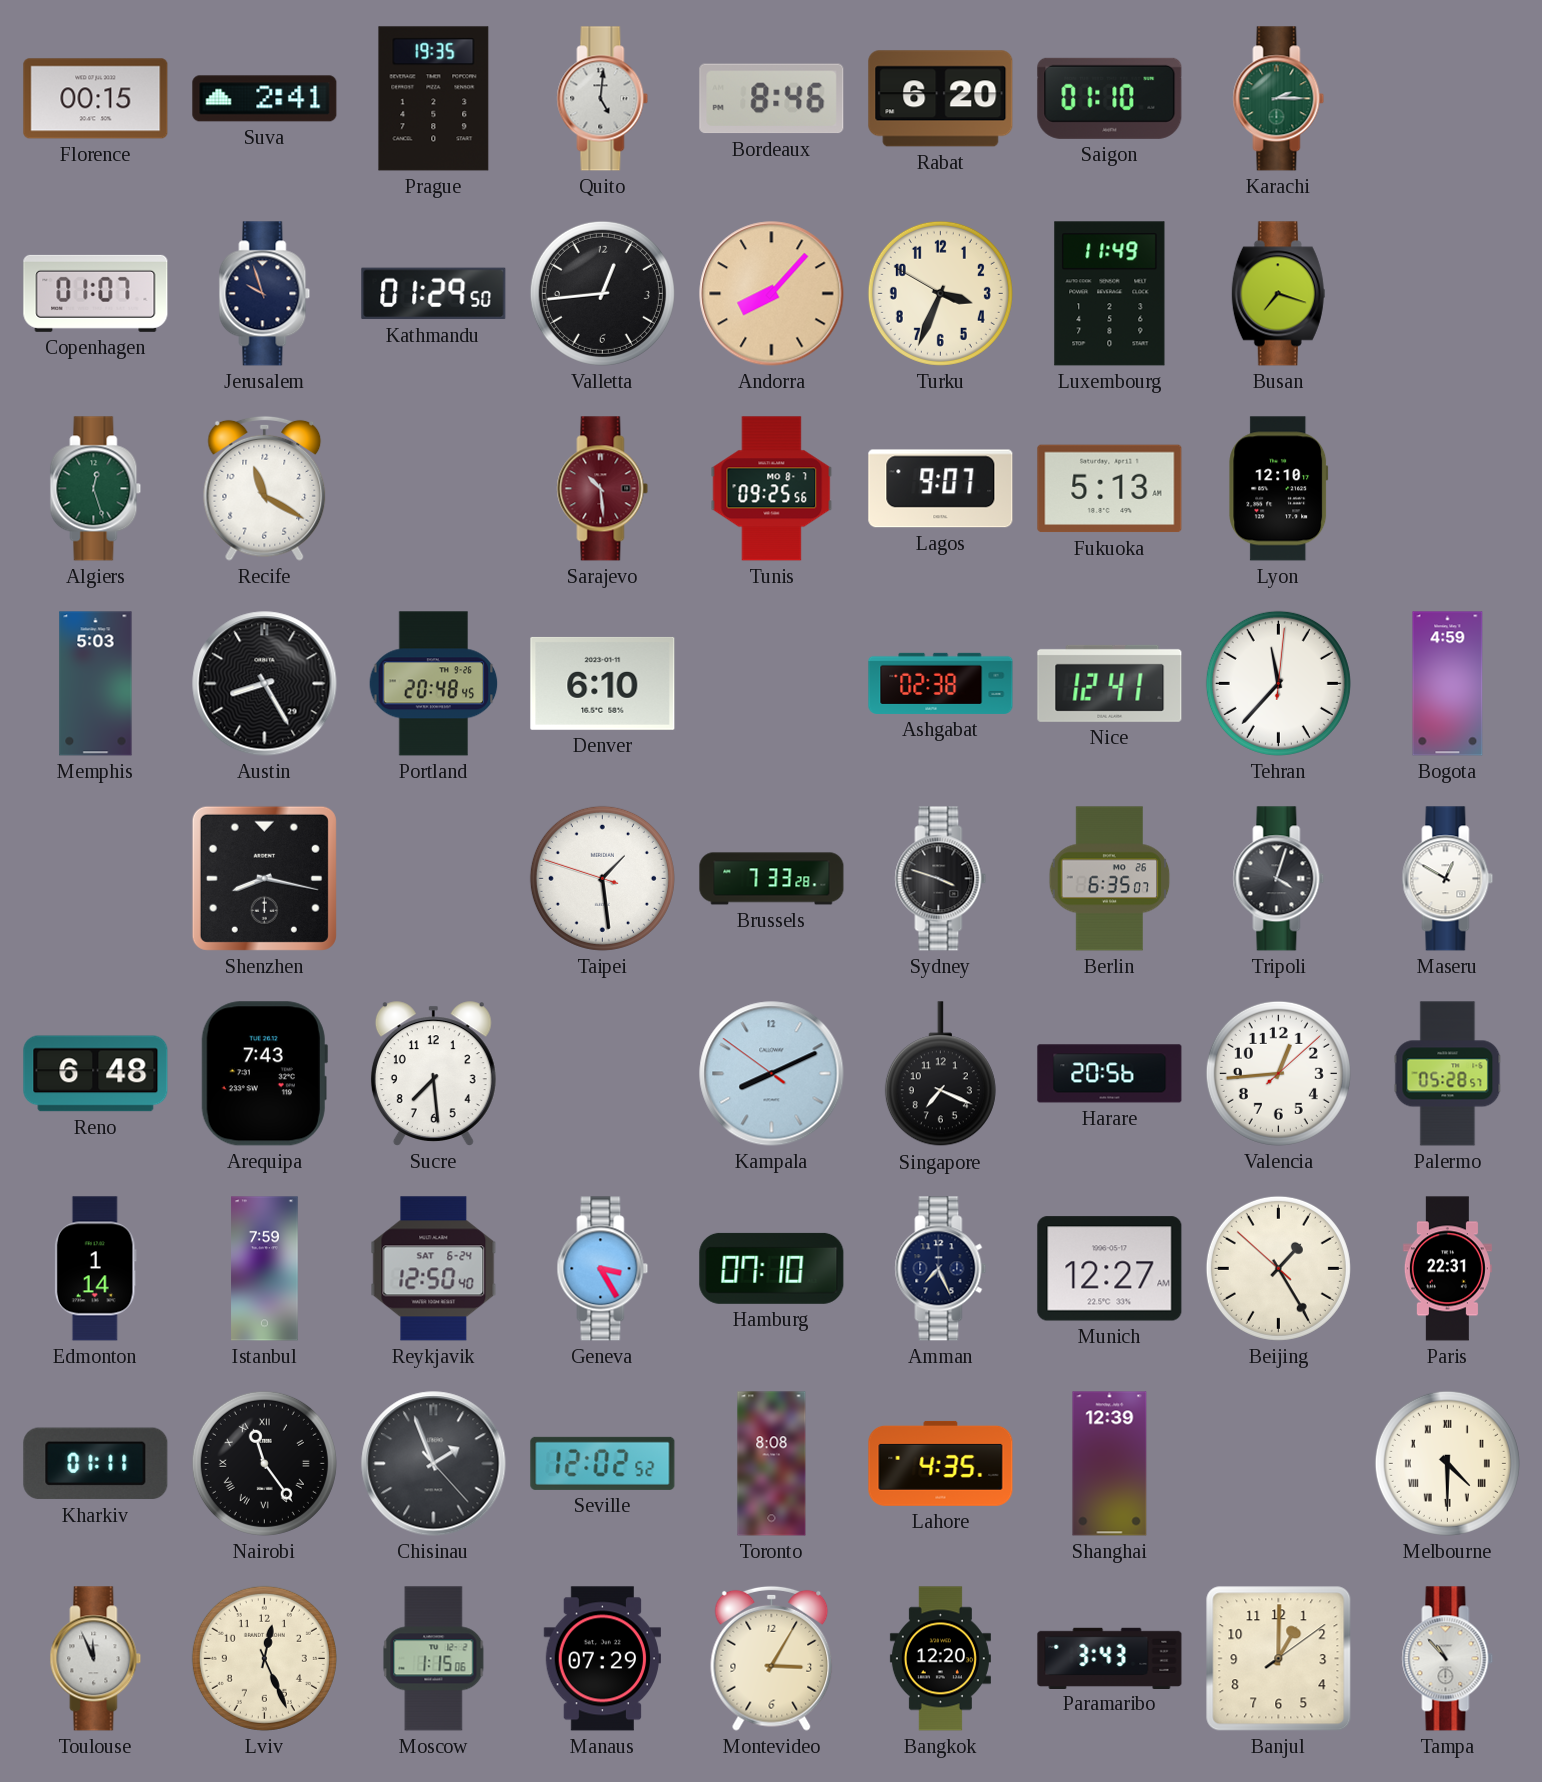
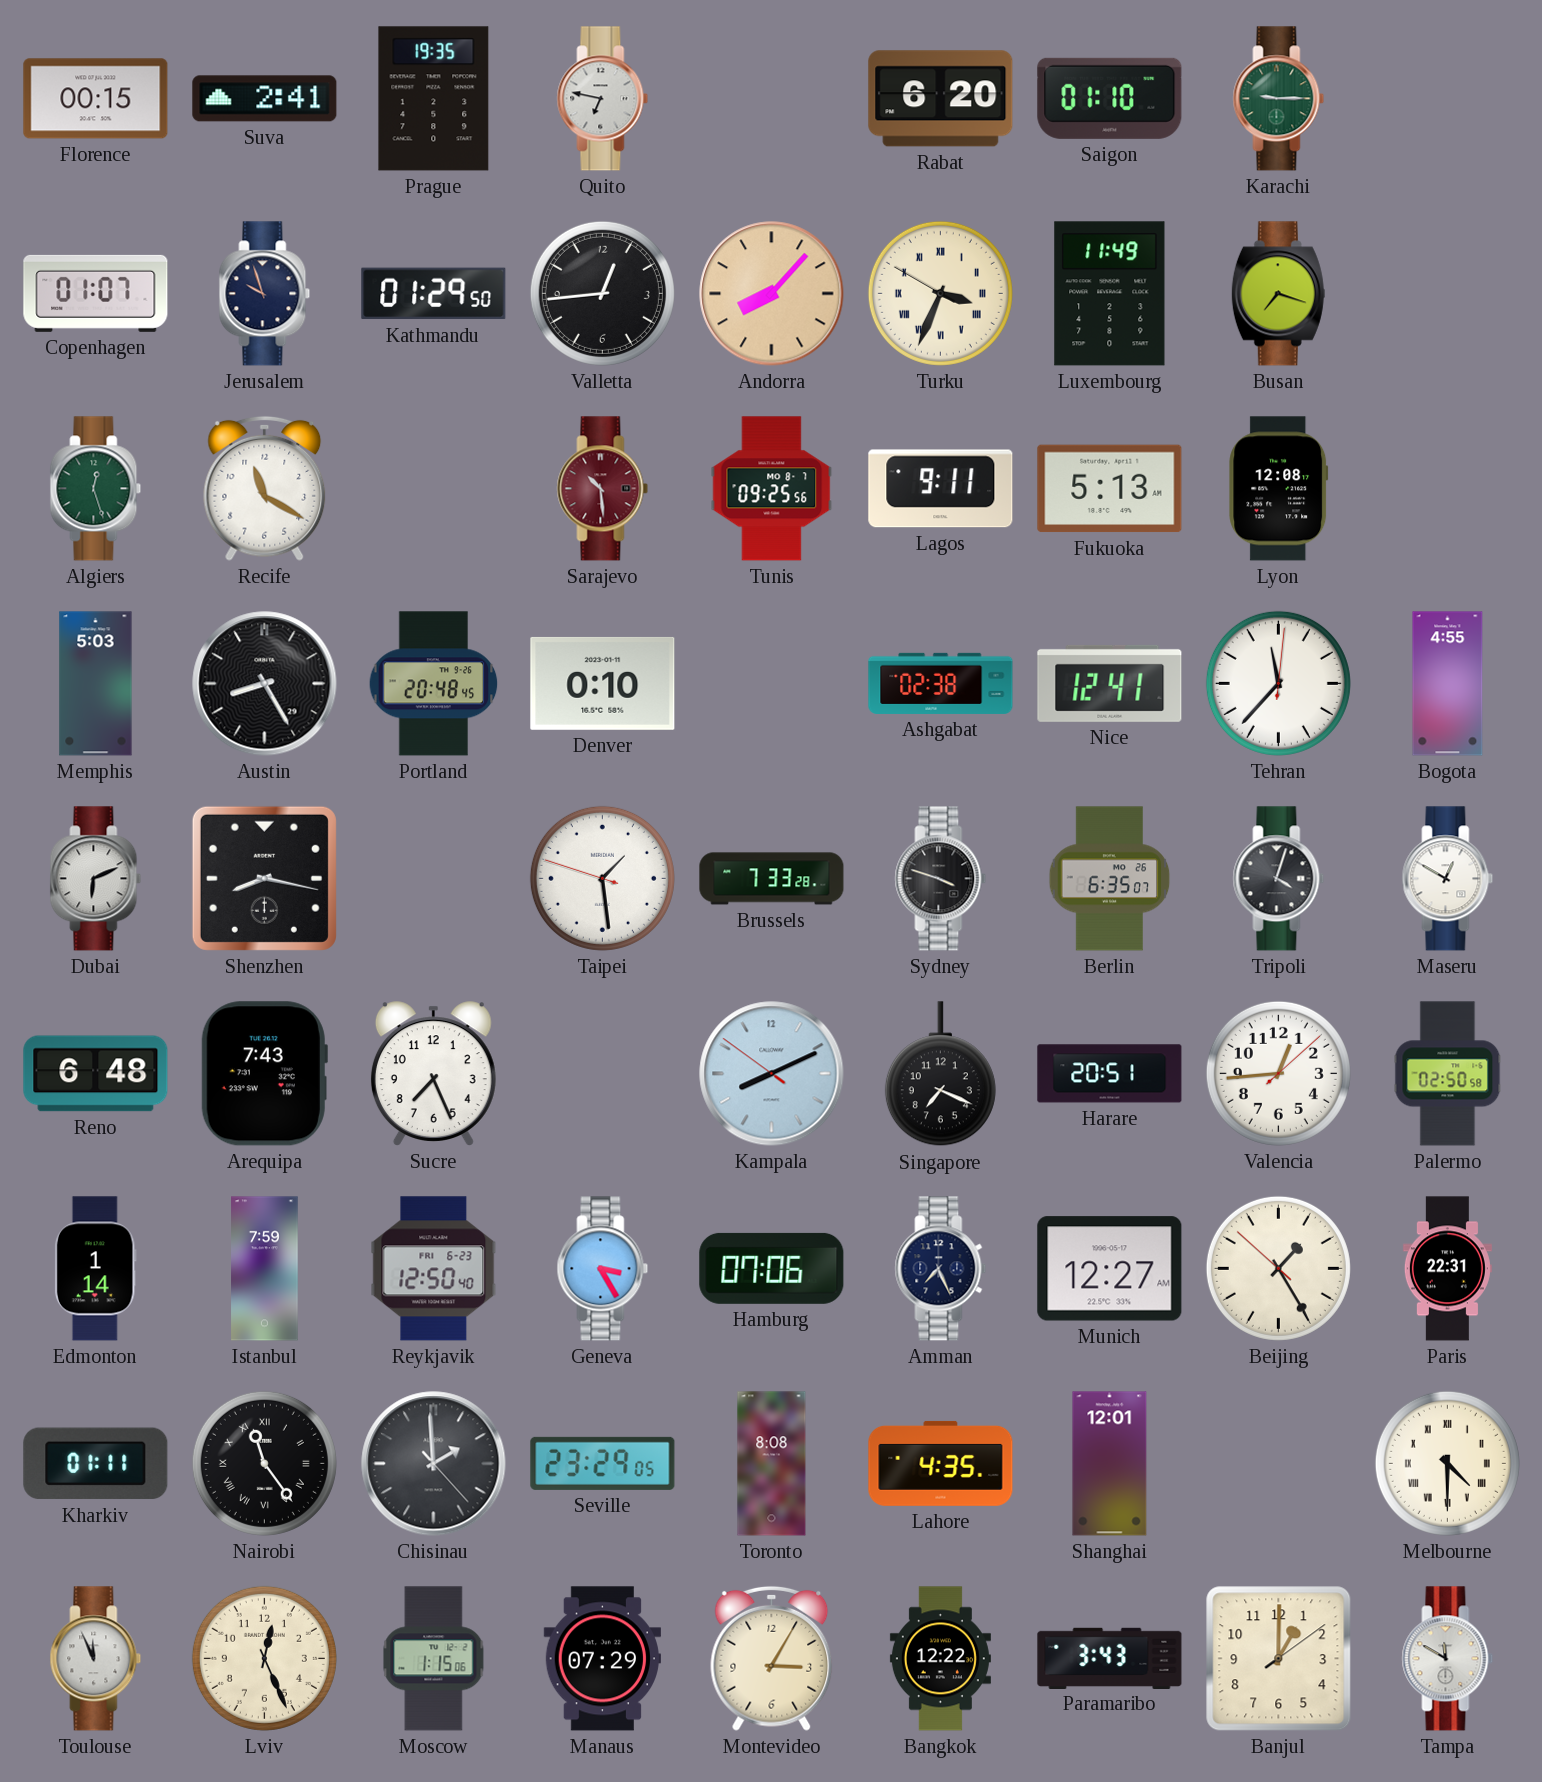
Quito: 5:01 -> 6:47 (603, 99)
Bordeaux: 8:46 -> none (772, 99)
Karachi: 2:15 -> 9:15 (1279, 99)
Turku numerals: Arabic -> Roman (940, 293)
Lagos: 9:07 -> 9:11 (941, 489)
Lyon: 12:10 -> 12:08 (1279, 489)
Denver: 6:10 -> 0:10 (603, 683)
Bogota: 4:59 -> 4:55 (1448, 684)
Dubai: none -> 6:11 (96, 879)
Sucre: 7:29 -> 7:26 (433, 1074)
Harare: 20:56 -> 20:51 (1110, 1074)
Palermo: 05:28 -> 02:50 (1448, 1074)
Reykjavik date: SAT 6-24 -> FRI 6-23 (434, 1269)
Hamburg: 07:10 -> 07:06 (772, 1268)
Chisinau: 1:56 -> 1:59 (434, 1464)
Seville: 12:02 -> 23:29 (603, 1463)
Shanghai: 12:39 -> 12:01 (1110, 1464)
Bangkok: 12:20 -> 12:22 (940, 1659)
Tampa: 10:53 -> 11:50 (1448, 1659)
